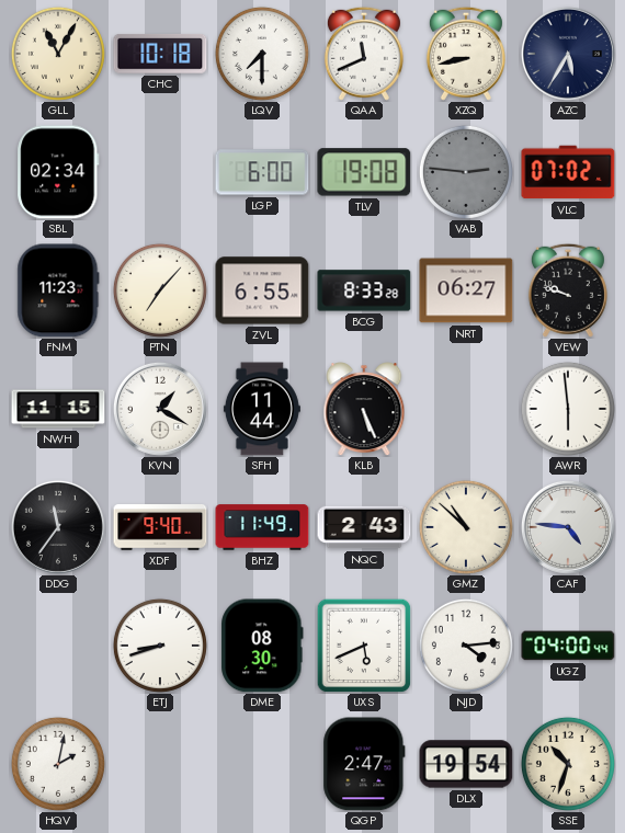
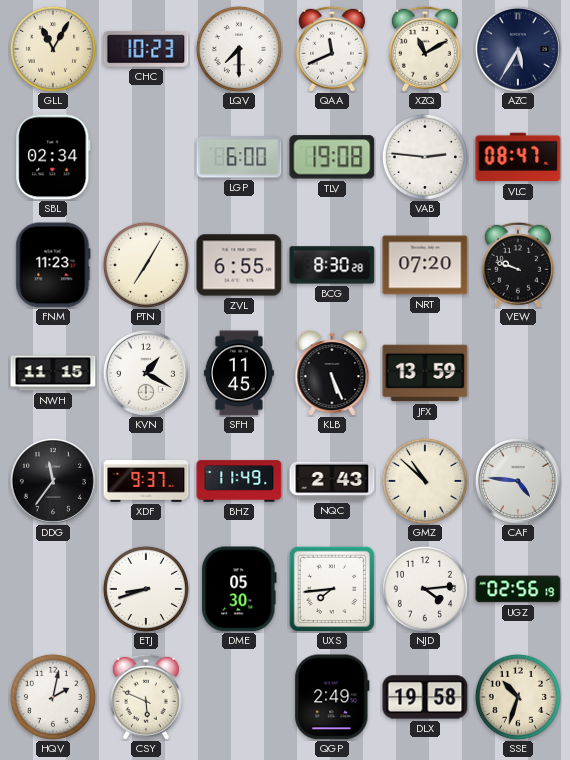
CHC: 10:18 -> 10:23 (146, 50)
XZQ: 8:43 -> 11:10 (425, 49)
VAB dial: grey -> white (425, 157)
VLC: 07:02 -> 08:47 (518, 157)
PTN: 7:07 -> 7:05 (146, 265)
BCG: 8:33 -> 8:30 (332, 265)
NRT: 06:27 -> 07:20 (425, 265)
SFH: 11:44 -> 11:45 (239, 373)
JFX: none -> 13:59 (425, 373)
AWR: 5:59 -> none (568, 409)
XDF: 9:40 -> 9:37 (146, 482)
DME: 08:30 -> 05:30 (239, 589)
UXS: 5:41 -> 7:44 (332, 589)
UGZ: 04:00 -> 02:56 (518, 589)
CSY: none -> 5:49 (146, 697)
QGP: 2:47 -> 2:49 (332, 697)
DLX: 19:54 -> 19:58 (425, 697)
